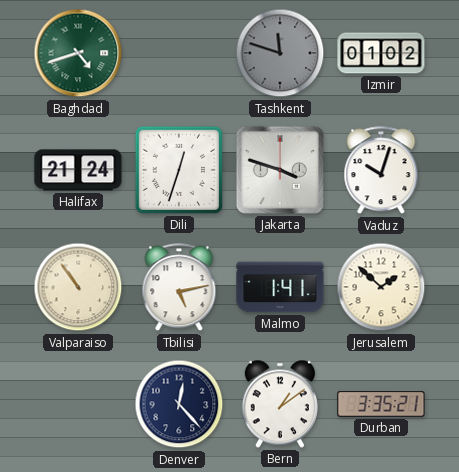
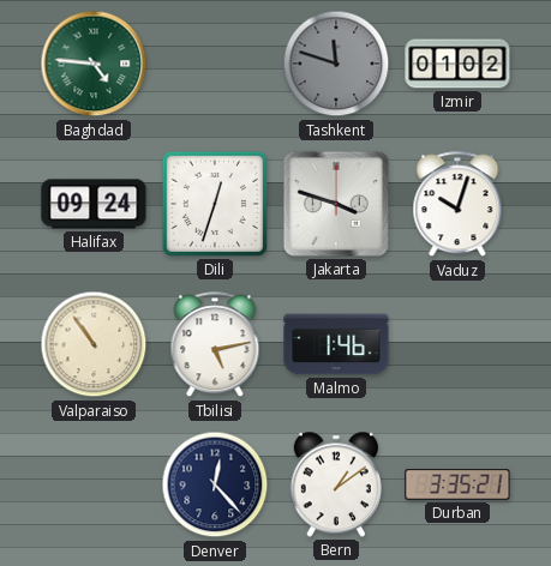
Baghdad: 4:42 -> 4:46 (94, 64)
Halifax: 21:24 -> 09:24 (94, 204)
Malmo: 1:41 -> 1:46 (336, 344)
Jerusalem: 1:52 -> none (381, 287)
